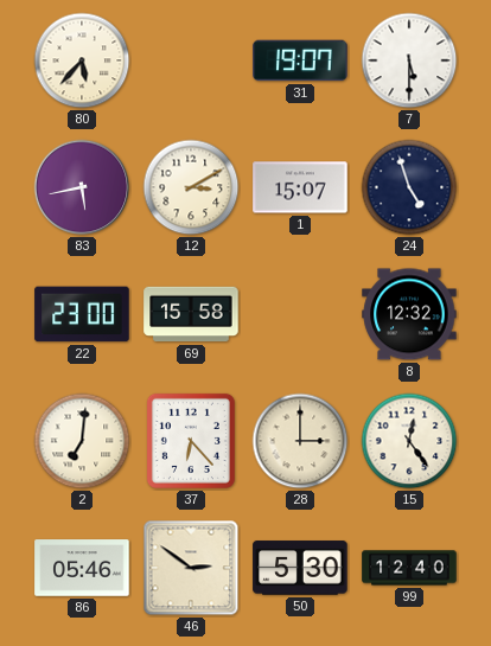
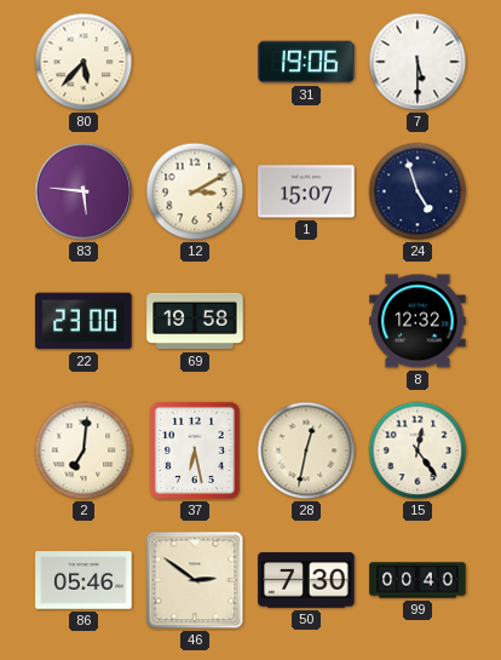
31: 19:07 -> 19:06 (306, 62)
83: 5:43 -> 5:46 (83, 191)
69: 15:58 -> 19:58 (195, 321)
37: 6:23 -> 6:28 (195, 450)
28: 3:00 -> 12:32 (306, 450)
50: 5:30 -> 7:30 (306, 580)
99: 12:40 -> 00:40 (417, 580)
